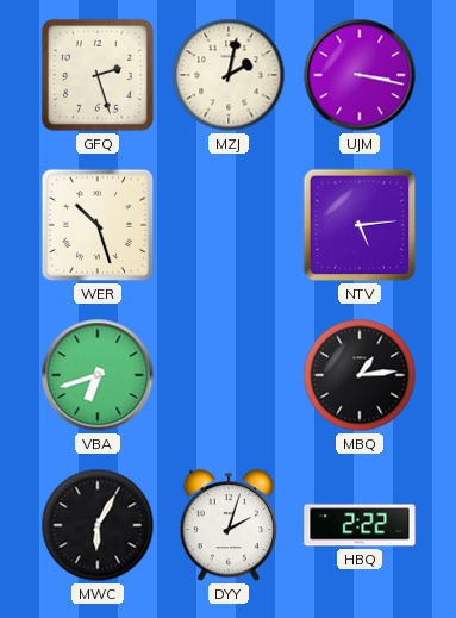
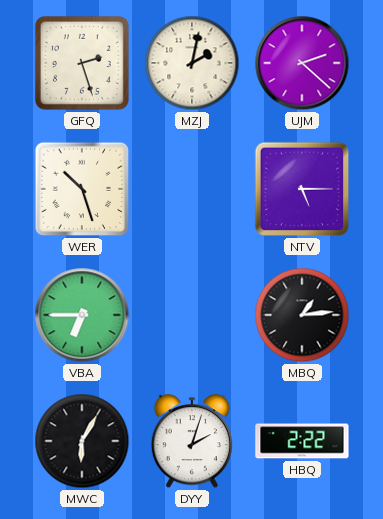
UJM: 3:17 -> 2:22 (302, 63)
NTV: 5:14 -> 5:15 (302, 189)
VBA: 6:42 -> 6:45 (82, 315)
